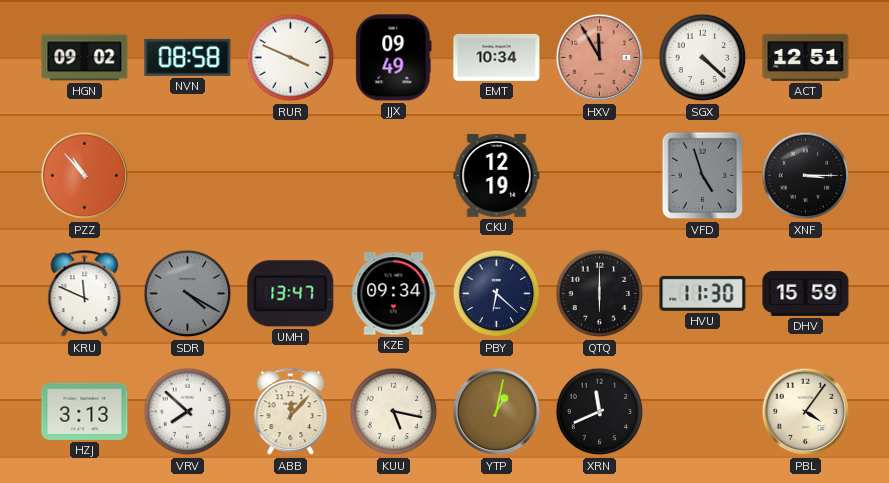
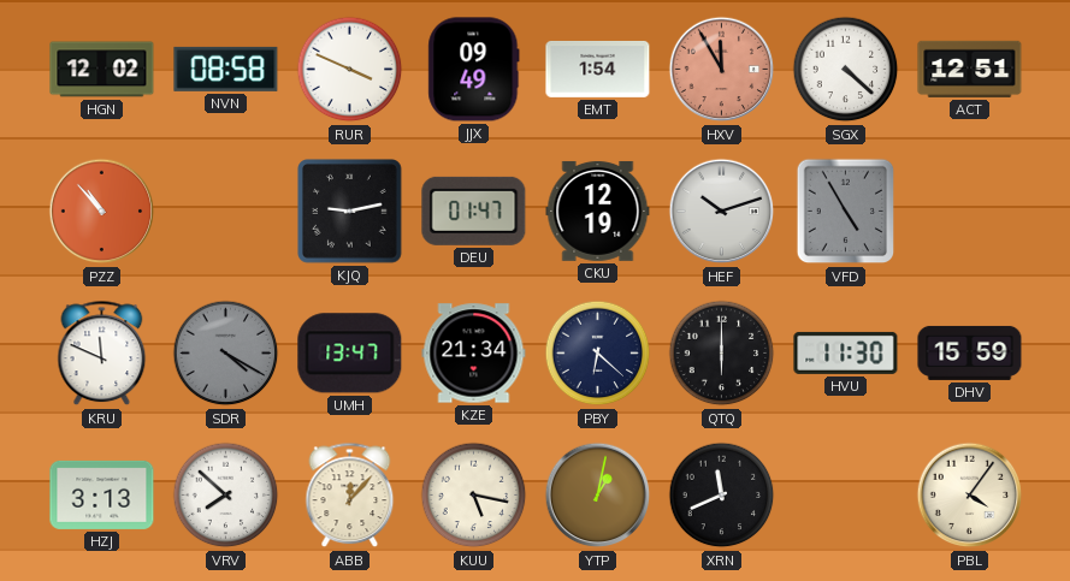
HGN: 09:02 -> 12:02 (102, 70)
EMT: 10:34 -> 1:54 (598, 69)
KJQ: none -> 9:13 (350, 212)
DEU: none -> 01:47 (474, 211)
HEF: none -> 10:12 (722, 212)
VFD: 4:57 -> 4:55 (846, 212)
XNF: 3:15 -> none (806, 176)
KZE: 09:34 -> 21:34 (474, 354)
